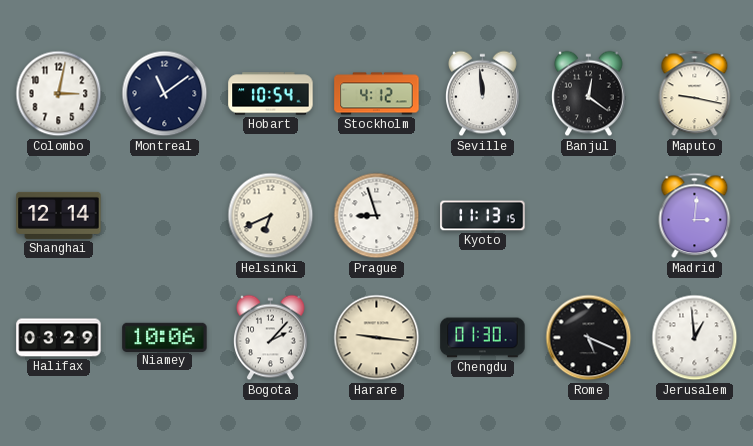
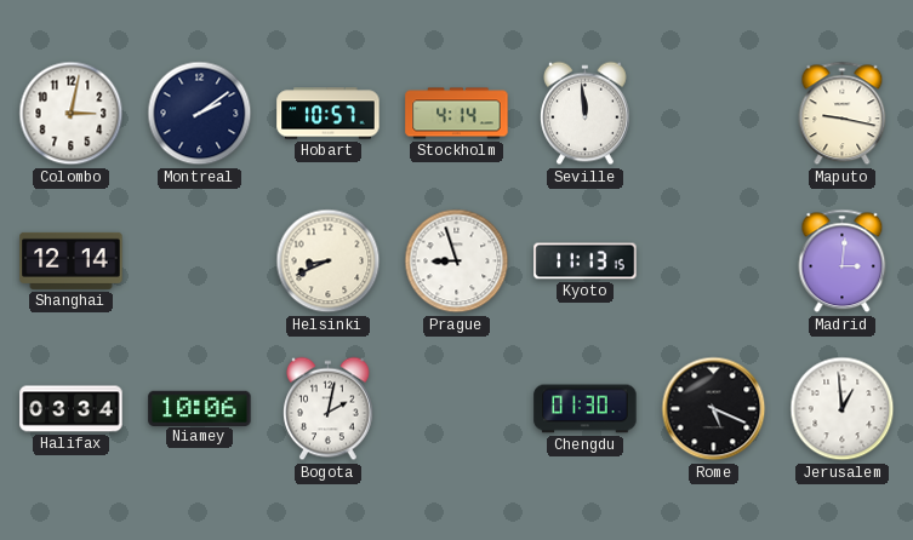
Montreal: 11:09 -> 2:09 (200, 114)
Hobart: 10:54 -> 10:57 (329, 114)
Stockholm: 4:12 -> 4:14 (457, 114)
Banjul: 12:21 -> none (589, 94)
Helsinki: 6:41 -> 8:41 (329, 262)
Halifax: 03:29 -> 03:34 (72, 409)
Bogota: 2:07 -> 2:02 (329, 409)
Harare: 9:16 -> none (377, 338)
